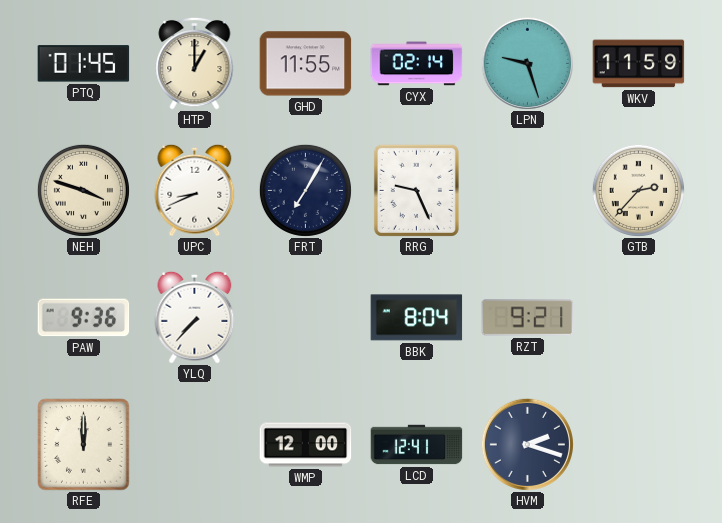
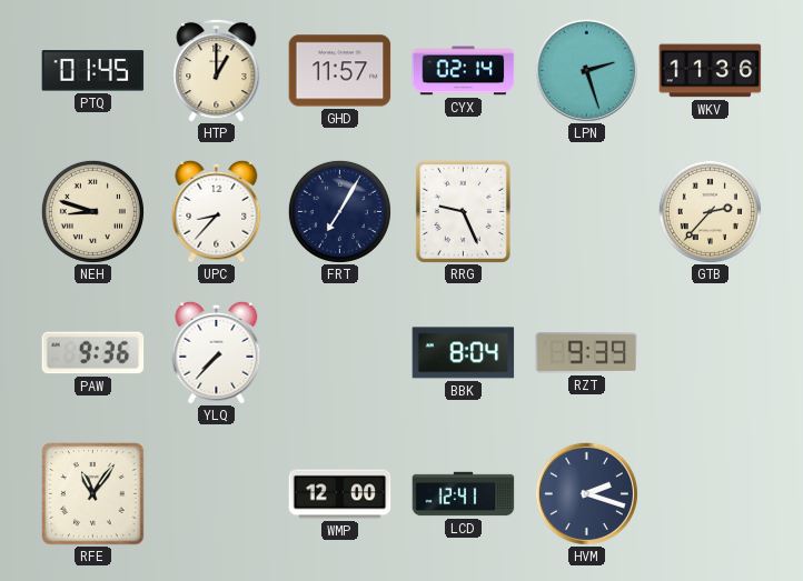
GHD: 11:55 -> 11:57 (340, 71)
LPN: 9:27 -> 2:27 (586, 70)
WKV: 11:59 -> 11:36 (711, 71)
NEH: 3:48 -> 8:48 (92, 211)
UPC: 8:41 -> 8:37 (217, 211)
RZT: 9:21 -> 9:39 (587, 353)
RFE: 12:00 -> 11:06 (93, 494)
